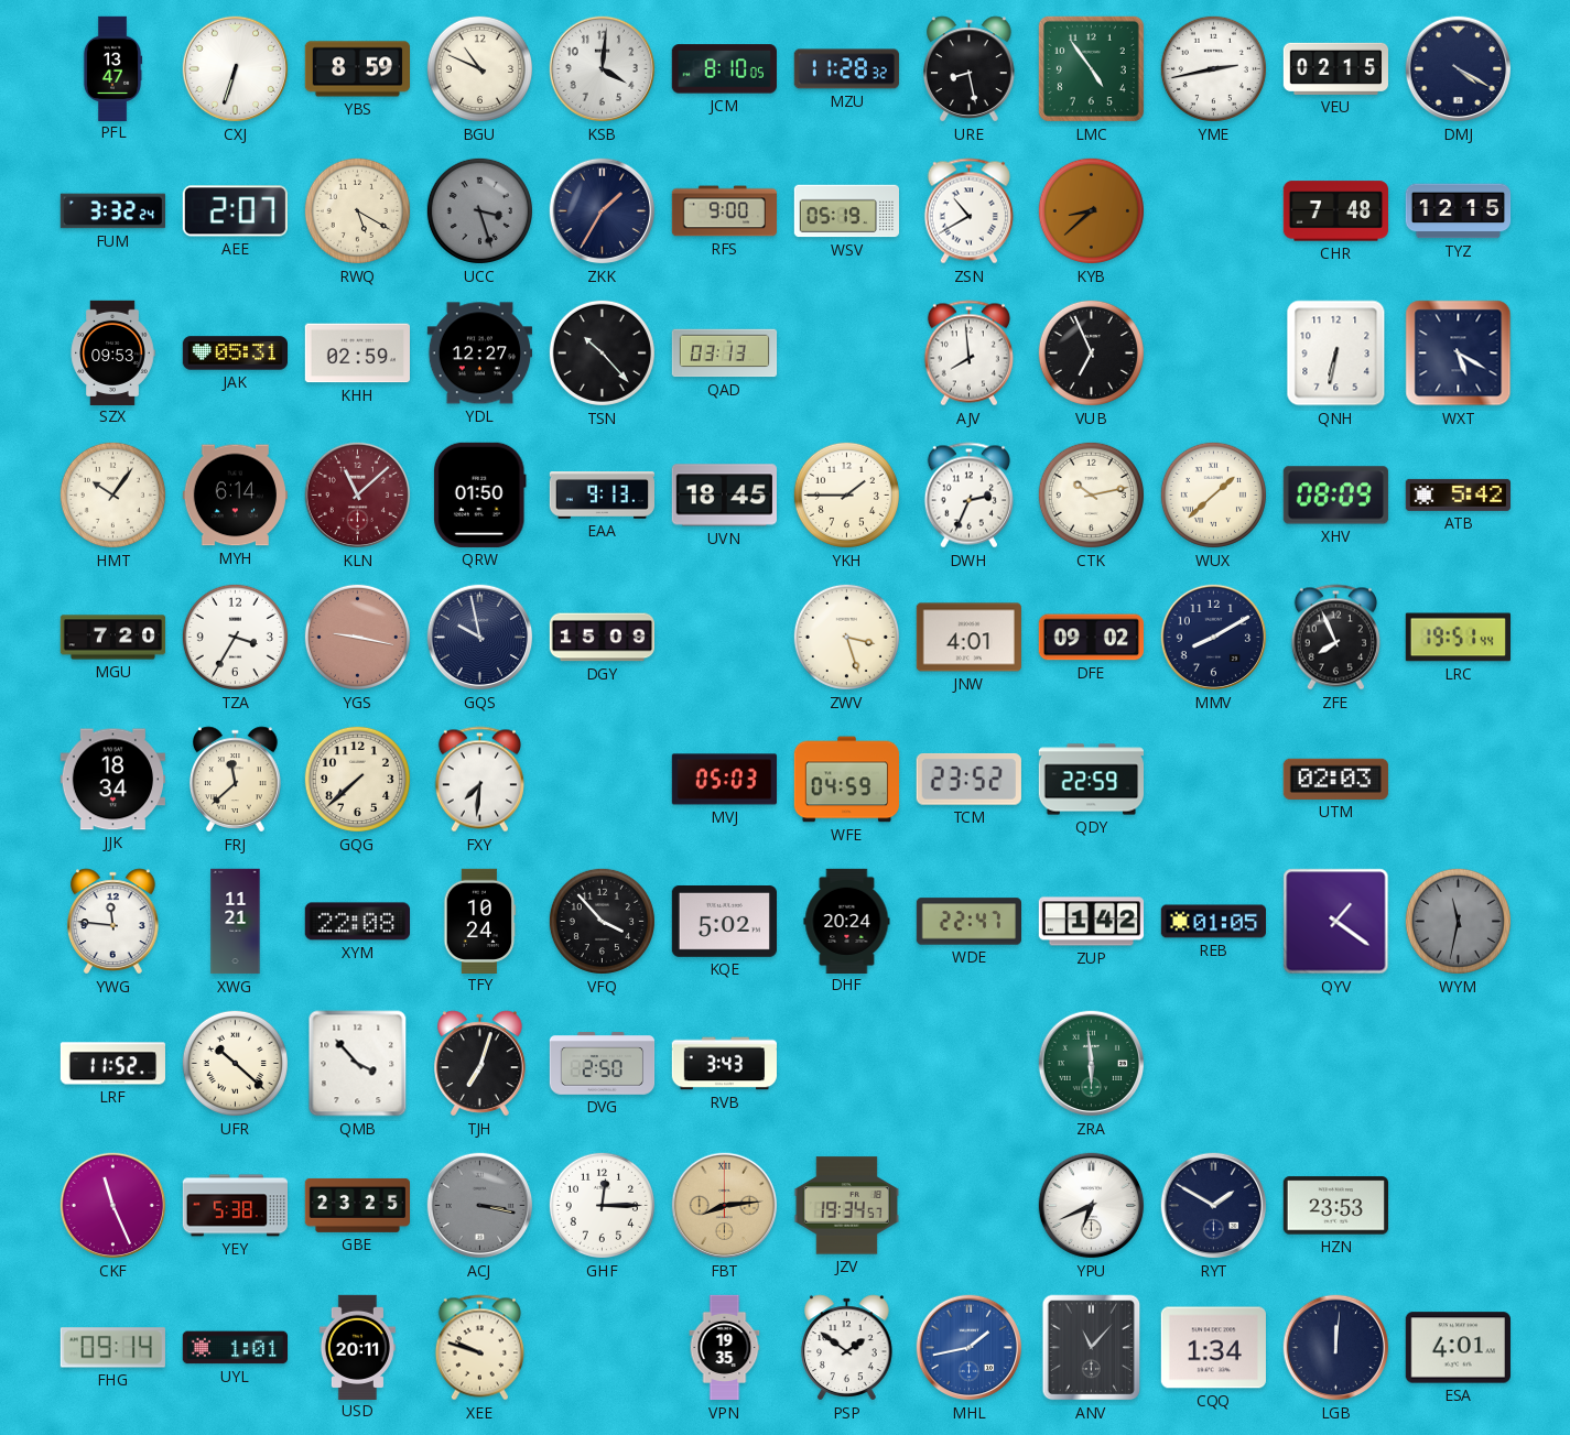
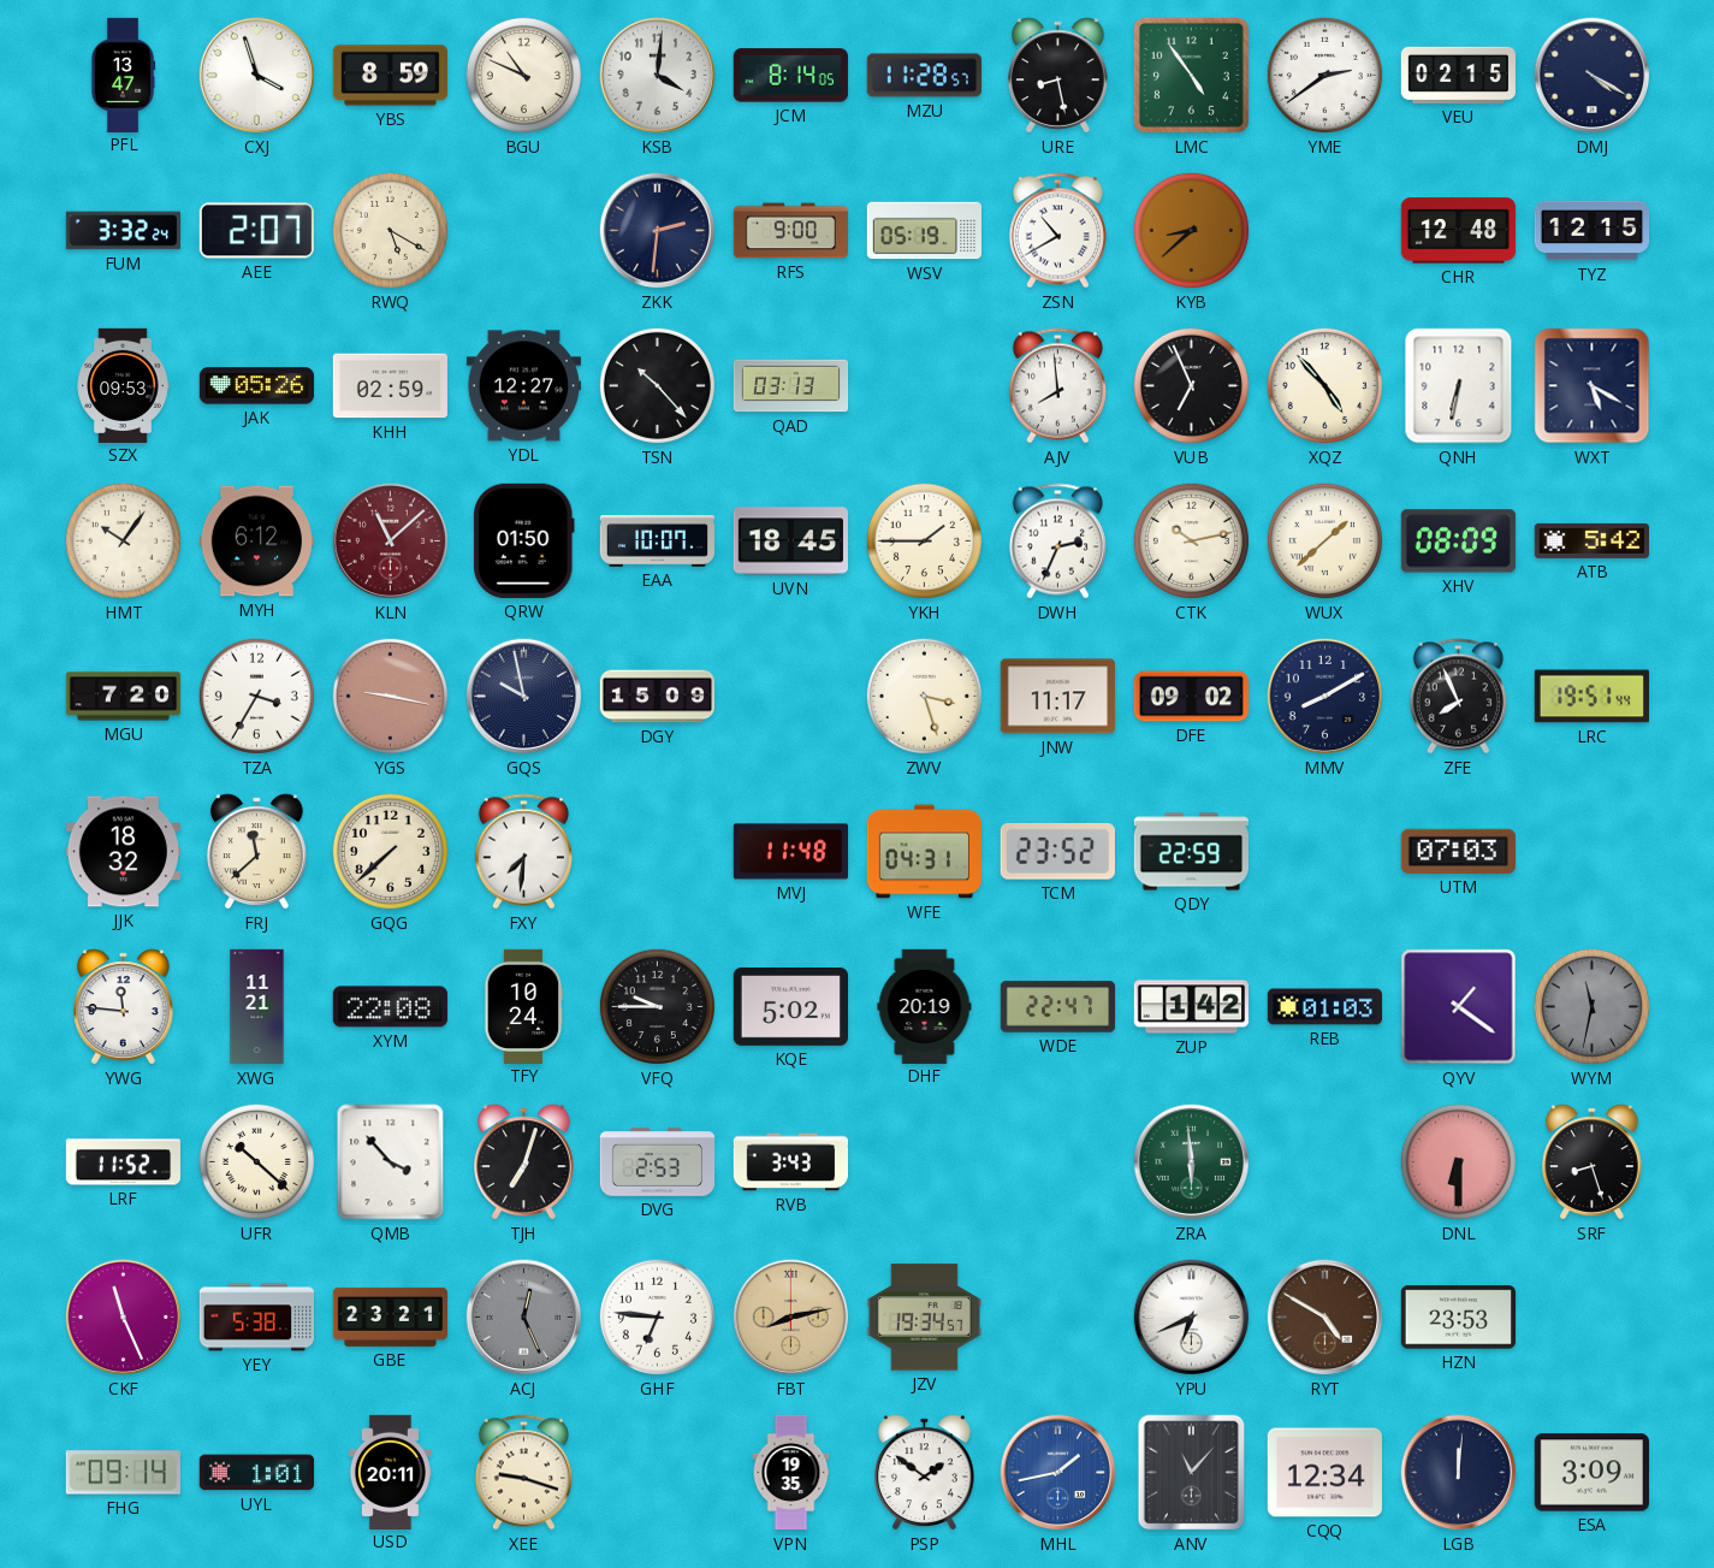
CXJ: 6:33 -> 3:57 (257, 76)
JCM: 8:10 -> 8:14 (790, 76)
MZU: 11:28:32 -> 11:28:57 (924, 76)
YME: 2:43 -> 2:39 (1324, 75)
UCC: 3:27 -> none (479, 210)
ZKK: 1:35 -> 2:31 (658, 231)
CHR: 7:48 -> 12:48 (1458, 231)
JAK: 05:31 -> 05:26 (256, 386)
XQZ: none -> 4:53 (1324, 385)
MYH: 6:14 -> 6:12 (256, 542)
EAA: 9:13 -> 10:07 (658, 542)
JNW: 4:01 -> 11:17 (1057, 697)
JJK: 18:34 -> 18:32 (123, 852)
MVJ: 05:03 -> 11:48 (790, 852)
WFE: 04:59 -> 04:31 (925, 852)
UTM: 02:03 -> 07:03 (1458, 851)
VFQ: 3:53 -> 9:45 (657, 1006)
DHF: 20:24 -> 20:19 (925, 1006)
REB: 01:05 -> 01:03 (1324, 1007)
DVG: 2:50 -> 2:53 (658, 1162)
DNL: none -> 6:30 (1458, 1161)
SRF: none -> 8:27 (1593, 1162)
GBE: 23:25 -> 23:21 (390, 1316)
ACJ: 3:17 -> 12:26 (524, 1318)
GHF: 12:15 -> 6:46 (657, 1316)
FBT: 8:14 -> 8:13 (791, 1318)
RYT: 1:50 -> 4:50 (1325, 1318)
RYT dial: navy -> brown (1325, 1318)
XEE: 9:48 -> 9:18 (523, 1473)
CQQ: 1:34 -> 12:34 (1324, 1473)
ESA: 4:01 -> 3:09 (1591, 1473)
